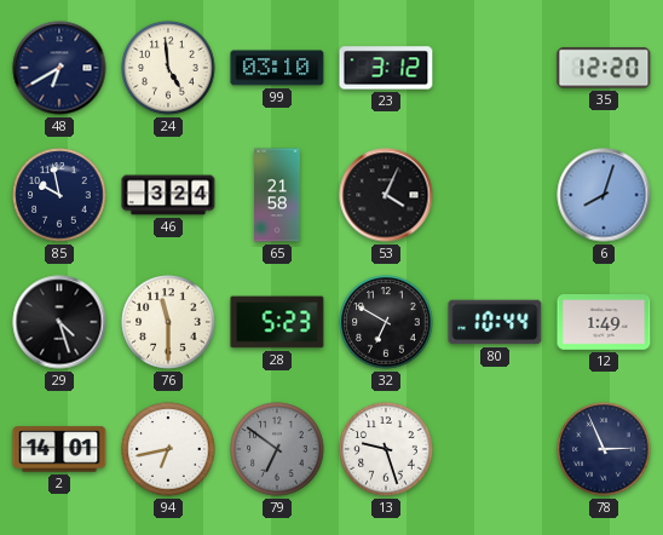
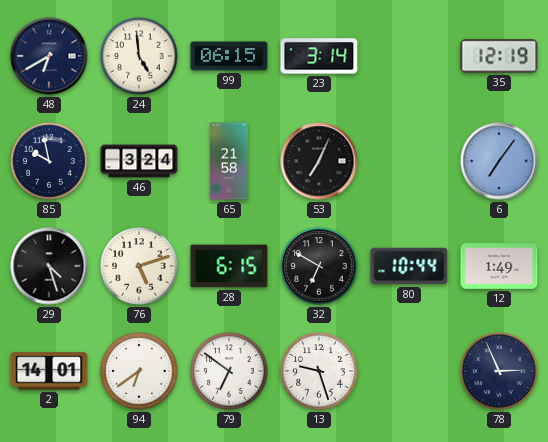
99: 03:10 -> 06:15 (229, 56)
23: 3:12 -> 3:14 (319, 56)
35: 12:20 -> 12:19 (499, 56)
53: 4:04 -> 7:04 (319, 161)
6: 8:03 -> 7:06 (499, 161)
76: 11:30 -> 5:12 (139, 266)
28: 5:23 -> 6:15 (229, 266)
94: 6:43 -> 6:39 (139, 371)
79 dial: grey -> white (229, 371)
